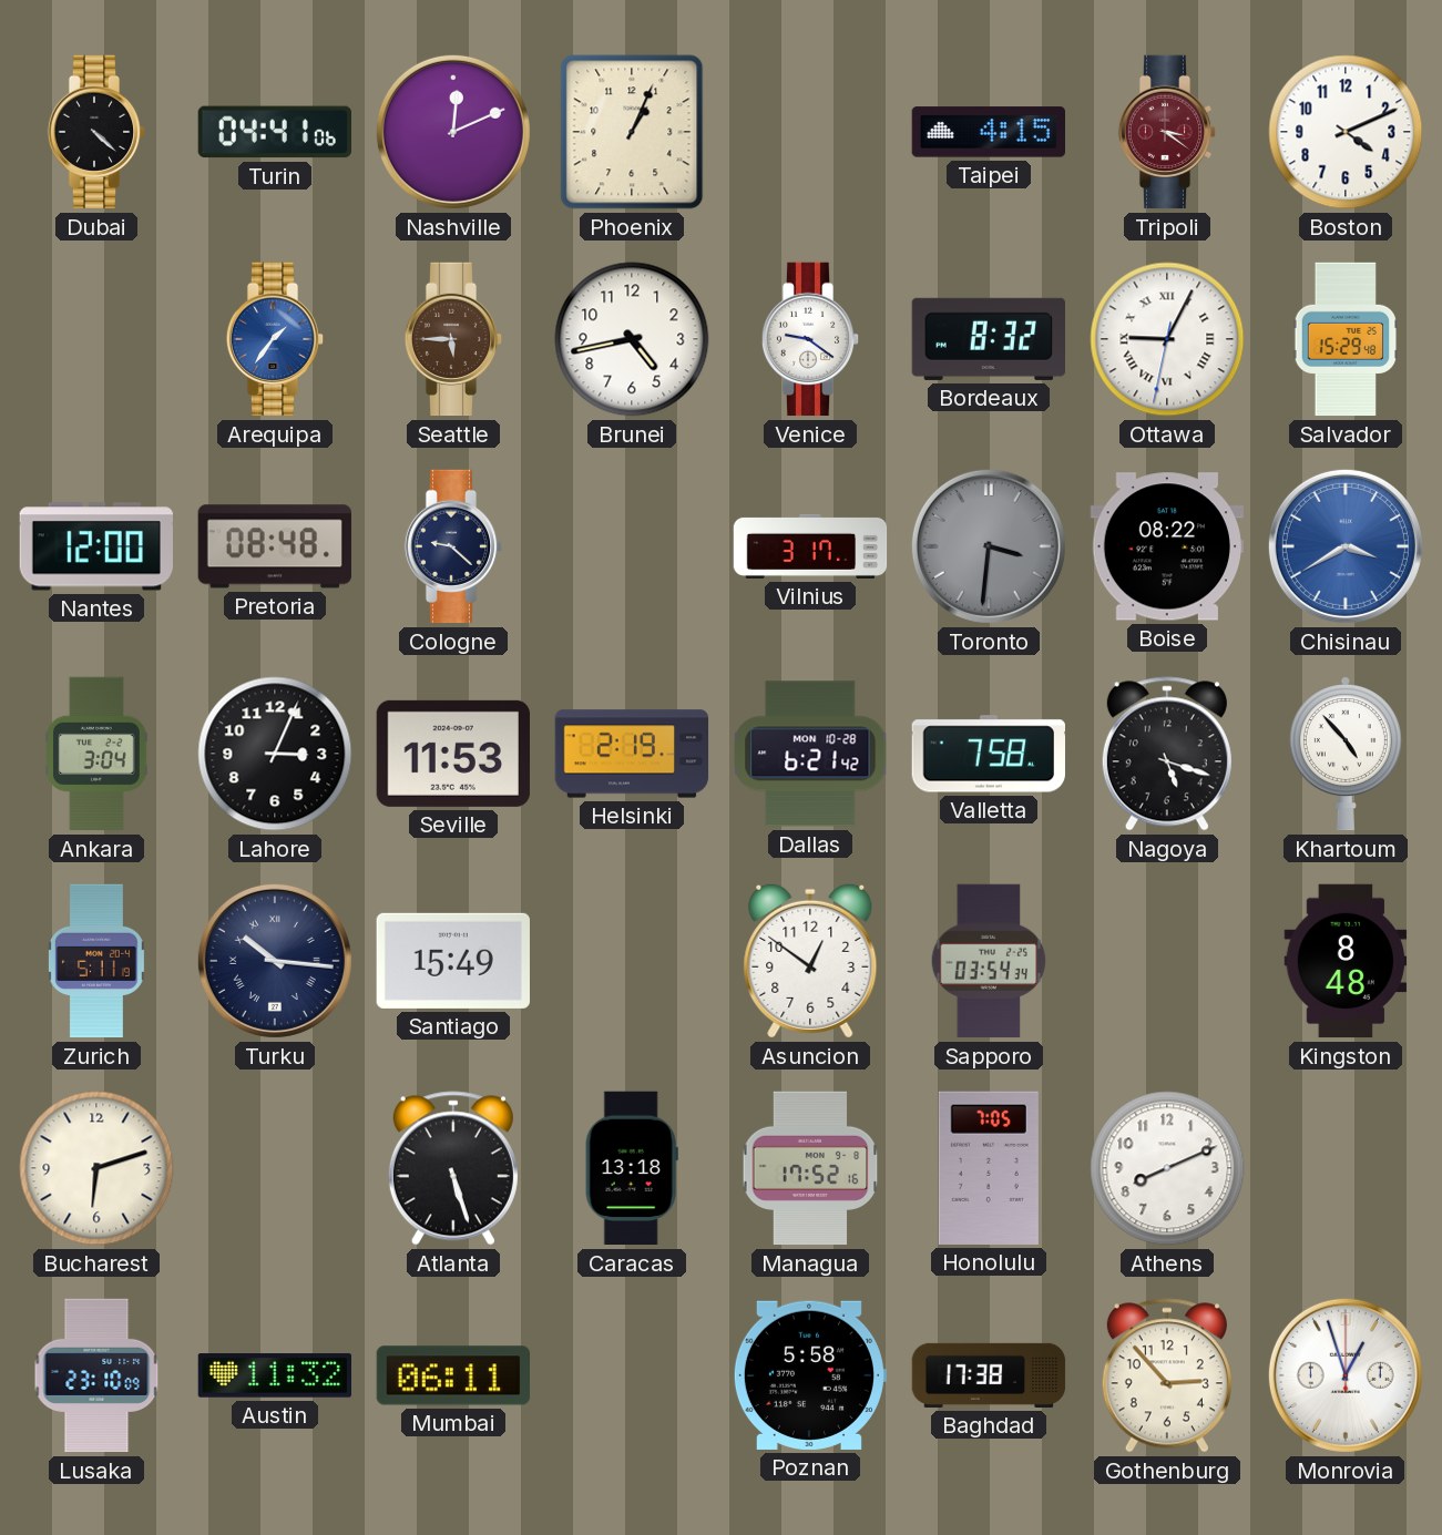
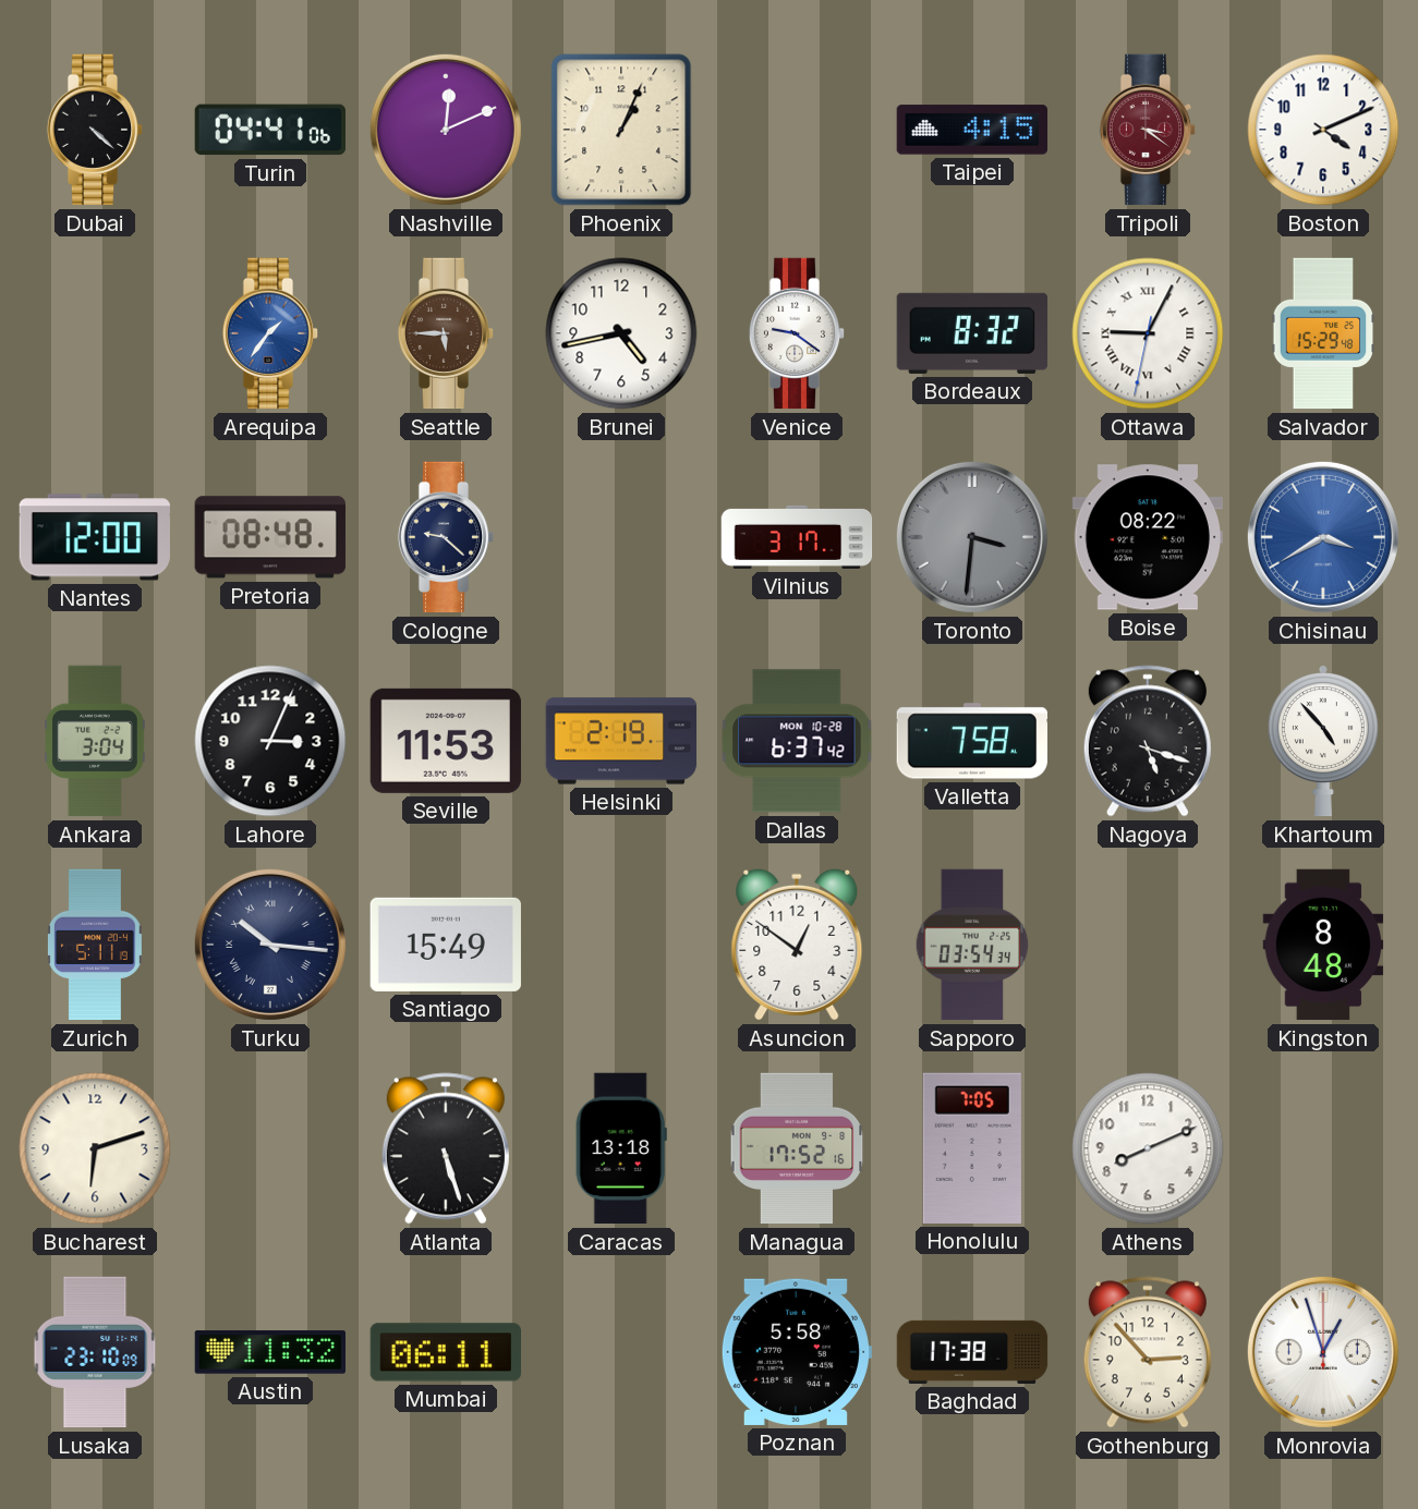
Dallas: 6:21 -> 6:37 (797, 741)
